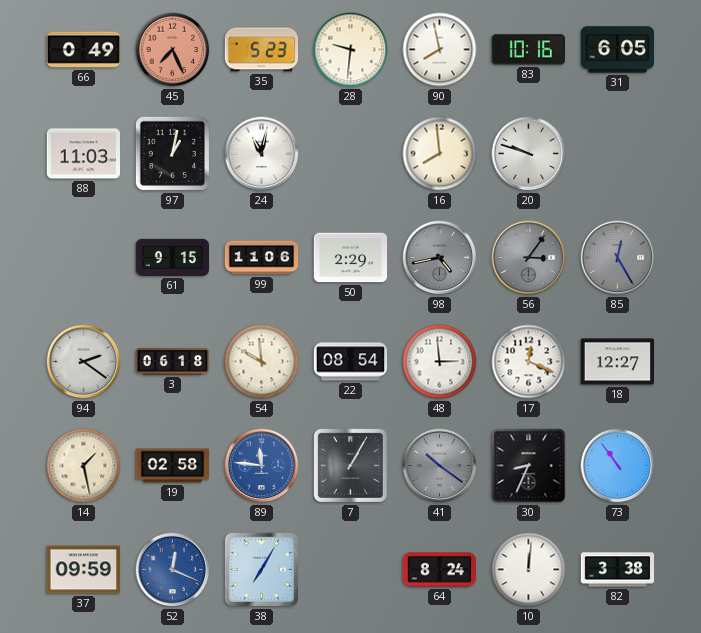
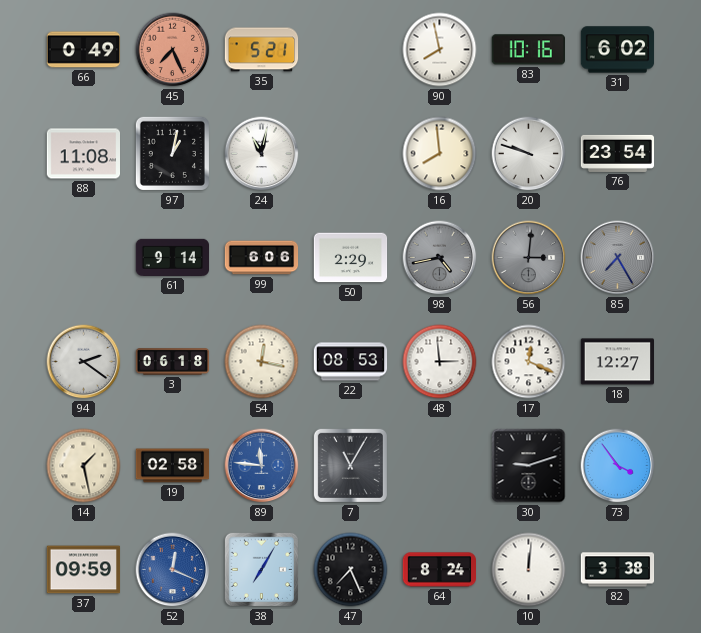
35: 5:23 -> 5:21 (262, 50)
28: 9:31 -> none (351, 50)
31: 6:05 -> 6:02 (618, 50)
88: 11:03 -> 11:08 (83, 154)
76: none -> 23:54 (618, 153)
61: 9:15 -> 9:14 (173, 257)
99: 11:06 -> 6:06 (262, 258)
56: 3:06 -> 3:01 (529, 258)
85: 12:25 -> 7:25 (618, 258)
54: 9:59 -> 12:17 (262, 362)
22: 08:54 -> 08:53 (351, 362)
7: 1:05 -> 11:05 (350, 465)
41: 10:21 -> none (440, 466)
30: 8:34 -> 9:12 (529, 466)
73: 10:54 -> 3:54 (618, 466)
47: none -> 7:26 (351, 570)
